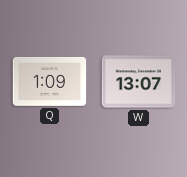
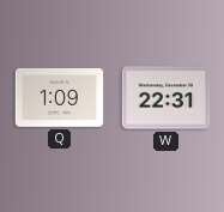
W: 13:07 -> 22:31 (167, 98)
